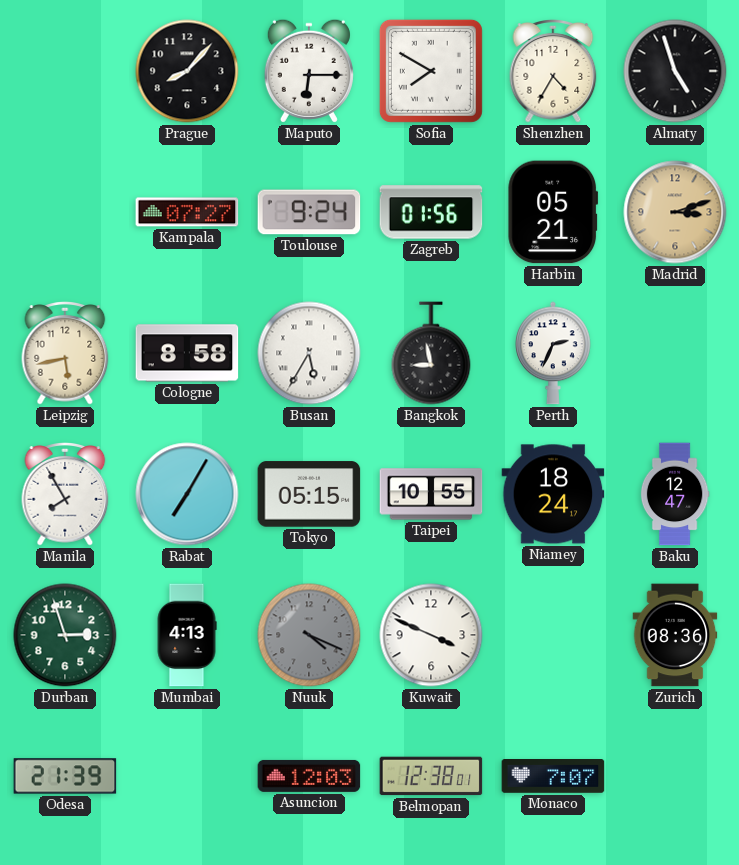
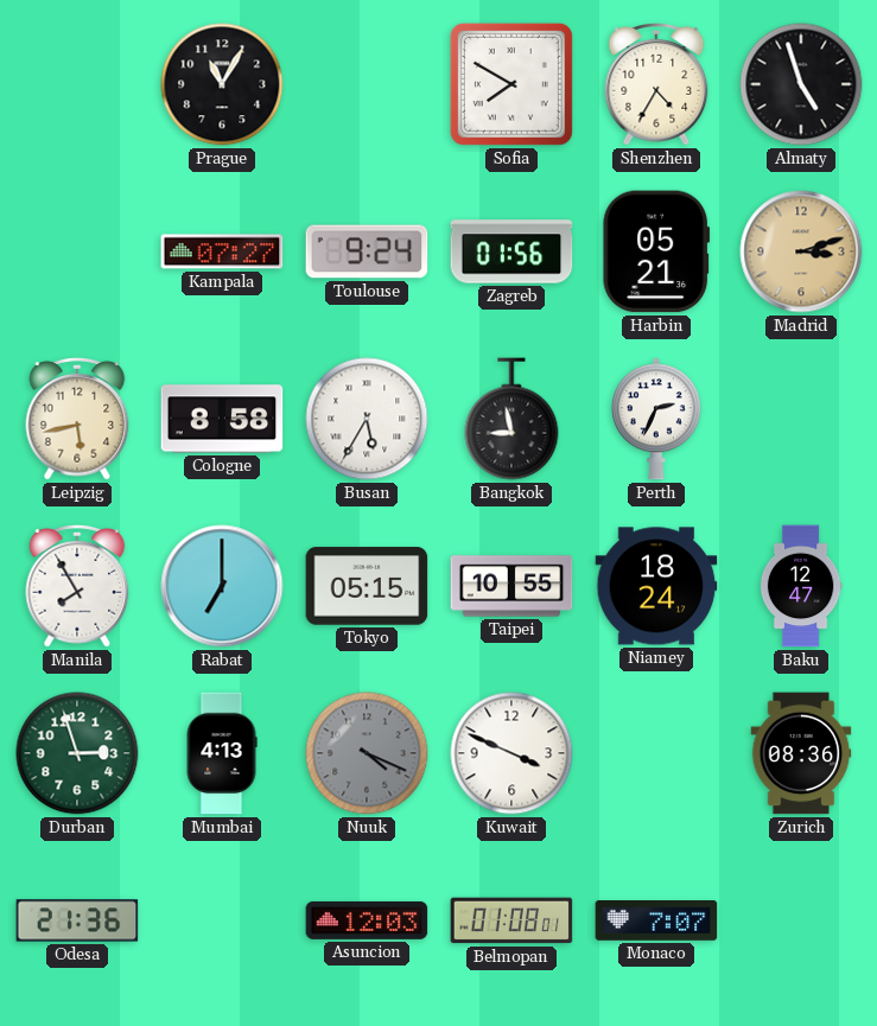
Prague: 8:07 -> 11:05 (222, 84)
Maputo: 6:15 -> none (309, 71)
Rabat: 7:05 -> 7:00 (222, 586)
Odesa: 21:39 -> 21:36 (77, 920)
Belmopan: 12:38 -> 01:08 (511, 920)
